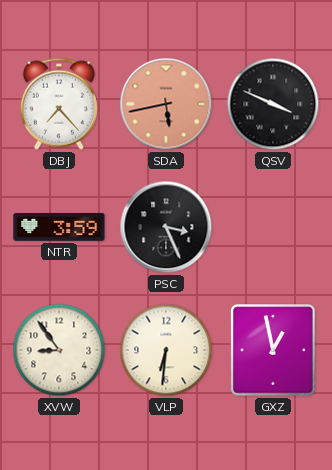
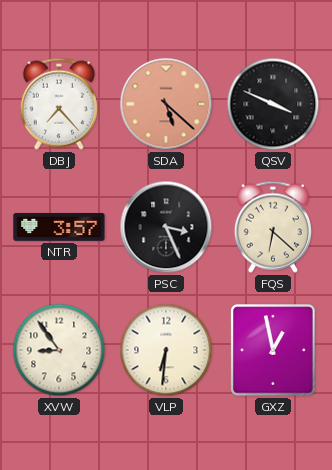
SDA: 5:43 -> 5:22 (166, 104)
NTR: 3:59 -> 3:57 (59, 228)
FQS: none -> 6:22 (273, 227)
